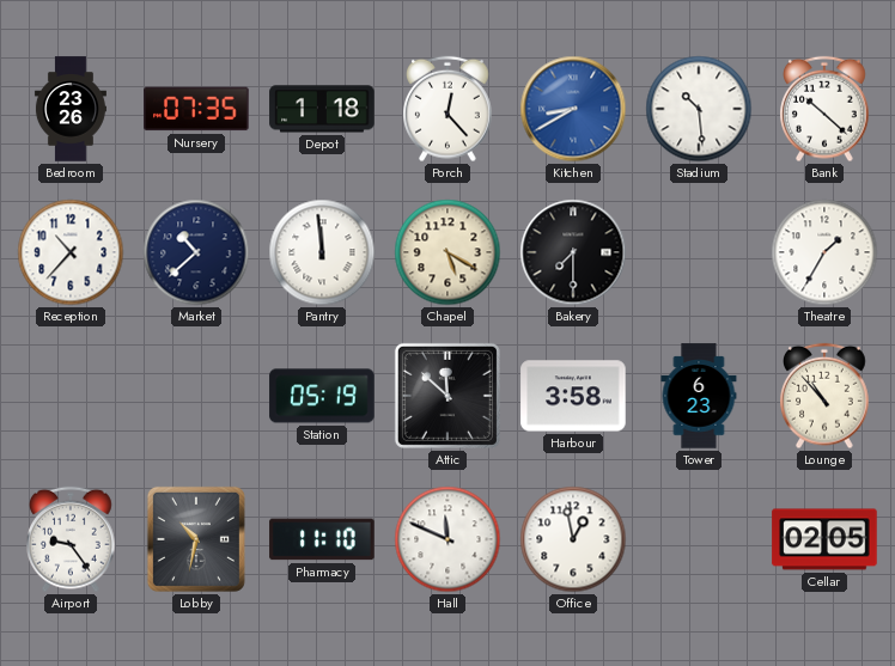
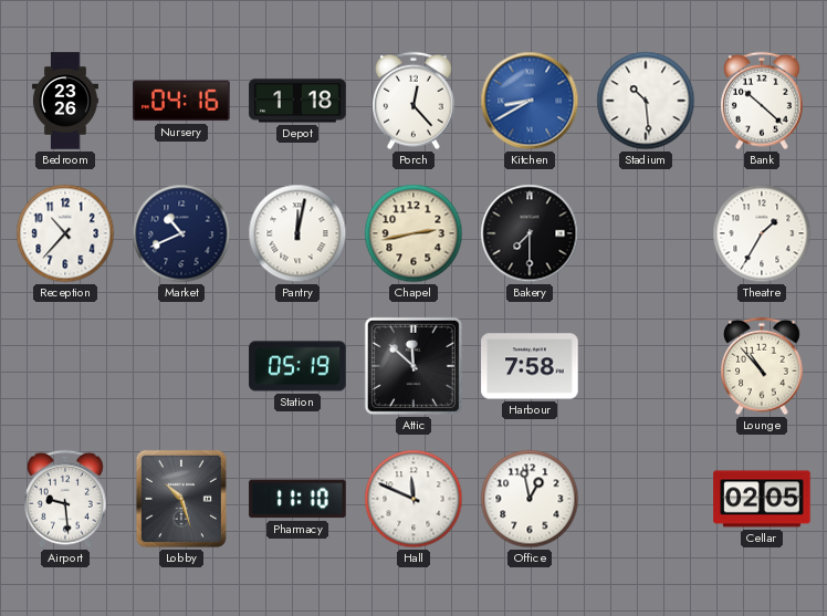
Nursery: 07:35 -> 04:16 (181, 101)
Market: 10:38 -> 10:41 (181, 233)
Pantry: 11:59 -> 12:02 (297, 233)
Chapel: 5:20 -> 2:43 (414, 233)
Harbour: 3:58 -> 7:58 (530, 366)
Tower: 6:23 -> none (699, 396)
Airport: 9:24 -> 9:29 (66, 499)
Lobby: 10:32 -> 10:27 (181, 499)
